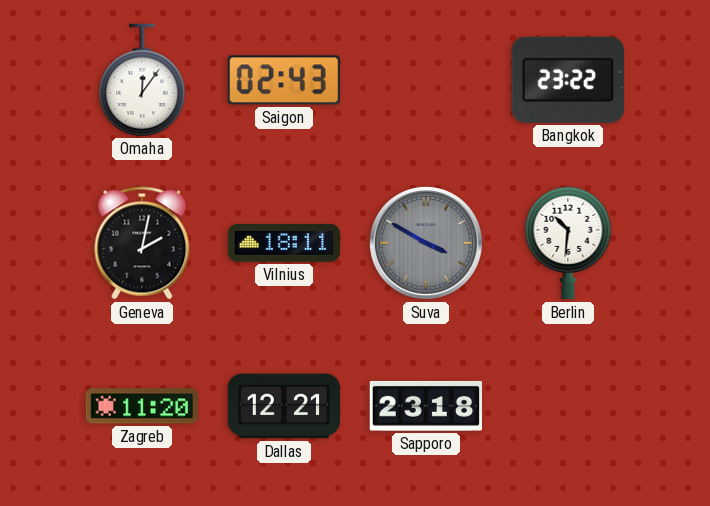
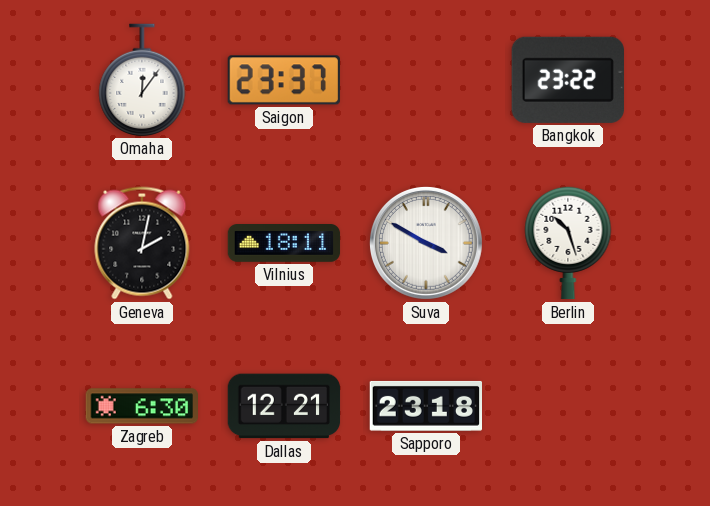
Saigon: 02:43 -> 23:37 (284, 80)
Suva dial: grey -> white (426, 243)
Berlin: 10:31 -> 10:27 (568, 243)
Zagreb: 11:20 -> 6:30 (141, 406)
